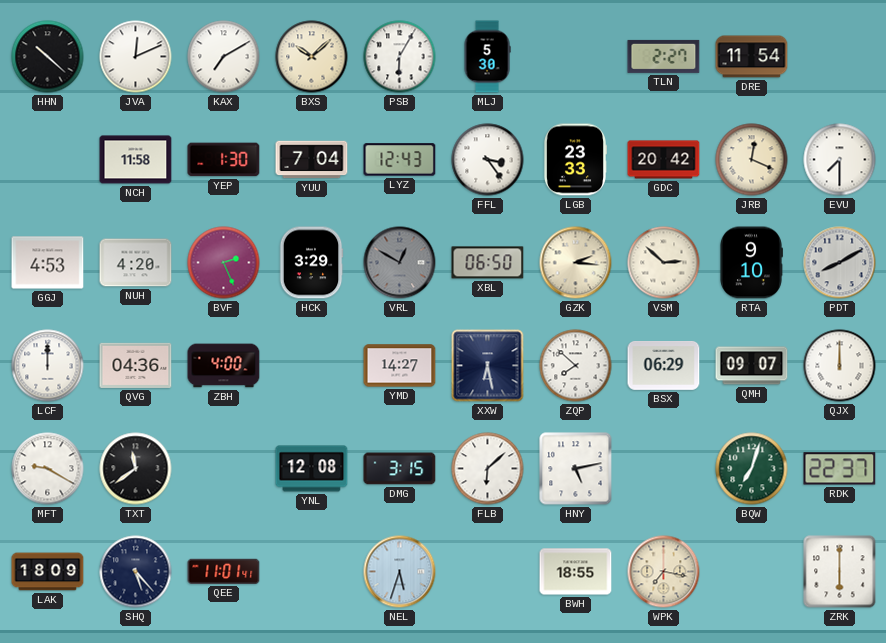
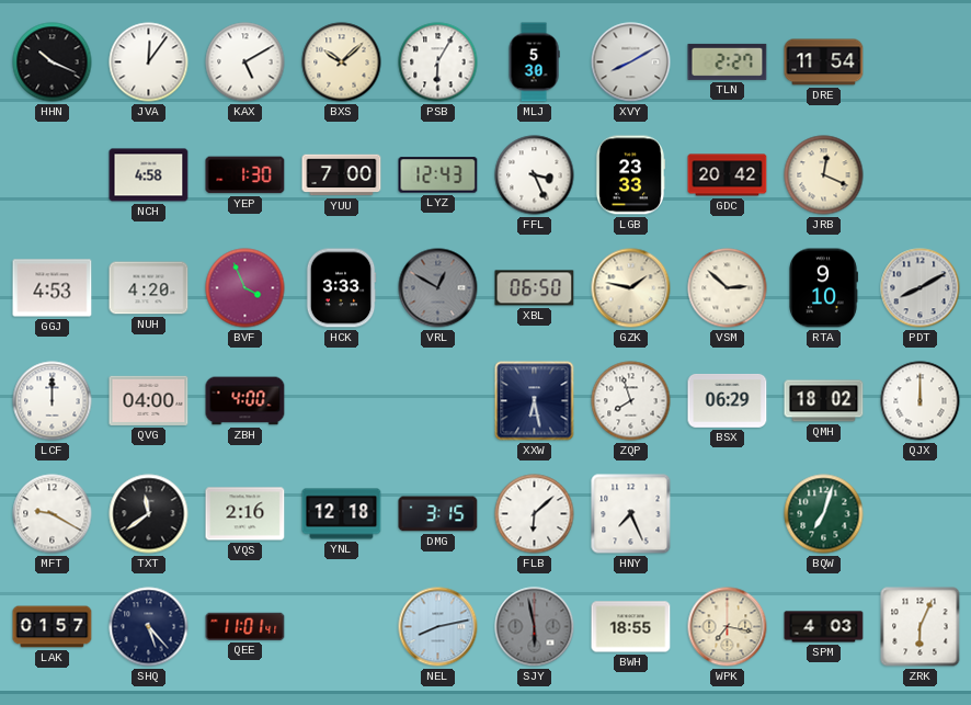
HHN: 10:22 -> 10:19 (53, 62)
JVA: 12:11 -> 12:06 (149, 62)
KAX: 7:10 -> 5:10 (245, 62)
XVY: none -> 8:10 (631, 62)
NCH: 11:58 -> 4:58 (149, 175)
YUU: 7:04 -> 7:00 (342, 175)
FFL: 3:24 -> 3:26 (535, 175)
EVU: 7:30 -> none (840, 160)
BVF: 2:26 -> 3:56 (245, 288)
HCK: 3:29 -> 3:33 (341, 288)
GZK: 2:16 -> 1:47 (631, 288)
QVG: 04:36 -> 04:00 (149, 400)
YMD: 14:27 -> none (400, 366)
ZQP: 7:52 -> 7:57 (631, 401)
QMH: 09:07 -> 18:02 (824, 401)
VQS: none -> 2:16 (245, 514)
YNL: 12:08 -> 12:18 (342, 514)
HNY: 5:13 -> 7:26 (631, 514)
RDK: 22:37 -> none (840, 469)
LAK: 18:09 -> 01:57 (53, 627)
NEL: 5:33 -> 8:13 (438, 627)
SJY: none -> 5:58 (535, 627)
SPM: none -> 4:03 (824, 627)
ZRK: 6:00 -> 6:04 (921, 627)
